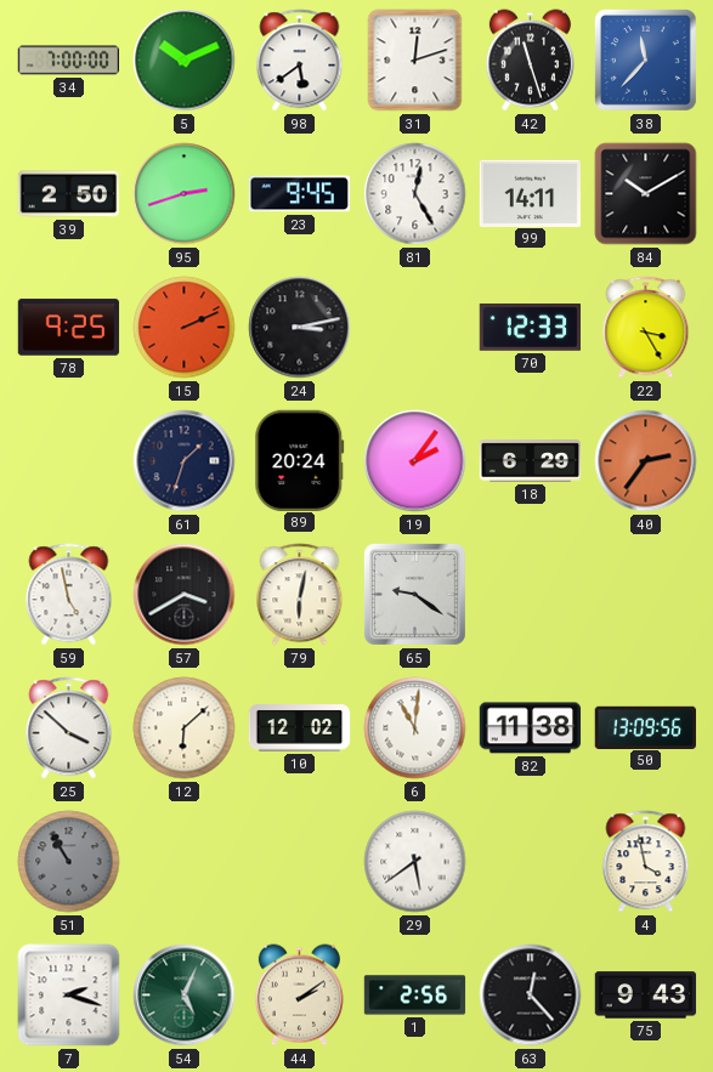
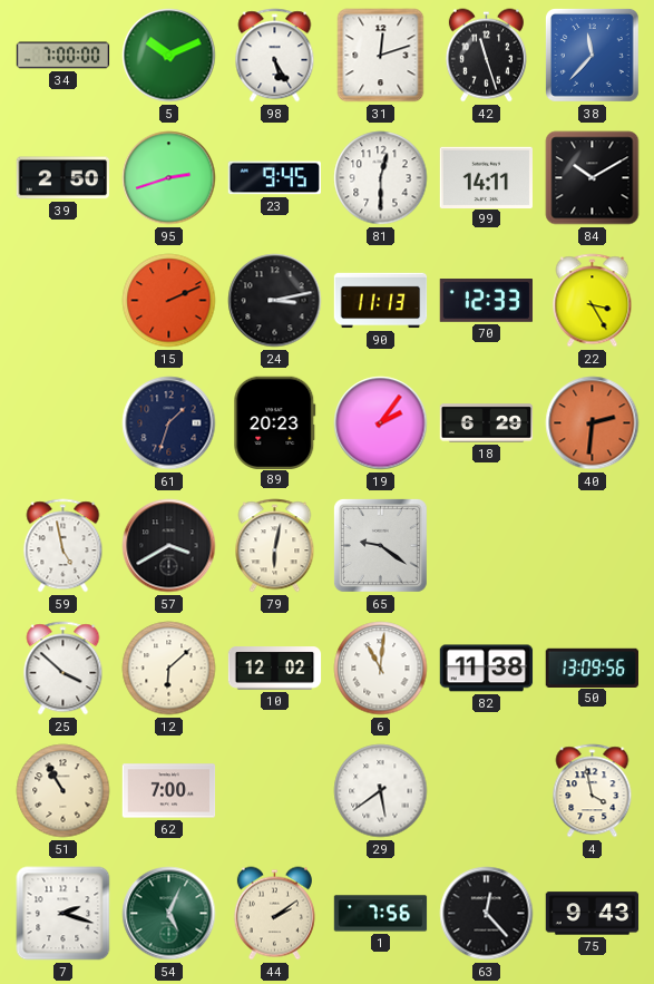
98: 5:39 -> 5:25 (275, 56)
81: 12:25 -> 12:30 (381, 178)
78: 9:25 -> none (69, 328)
90: none -> 11:13 (381, 301)
89: 20:24 -> 20:23 (275, 422)
40: 2:36 -> 2:31 (593, 423)
51 dial: grey -> cream (64, 791)
62: none -> 7:00 (169, 791)
1: 2:56 -> 7:56 (381, 914)
